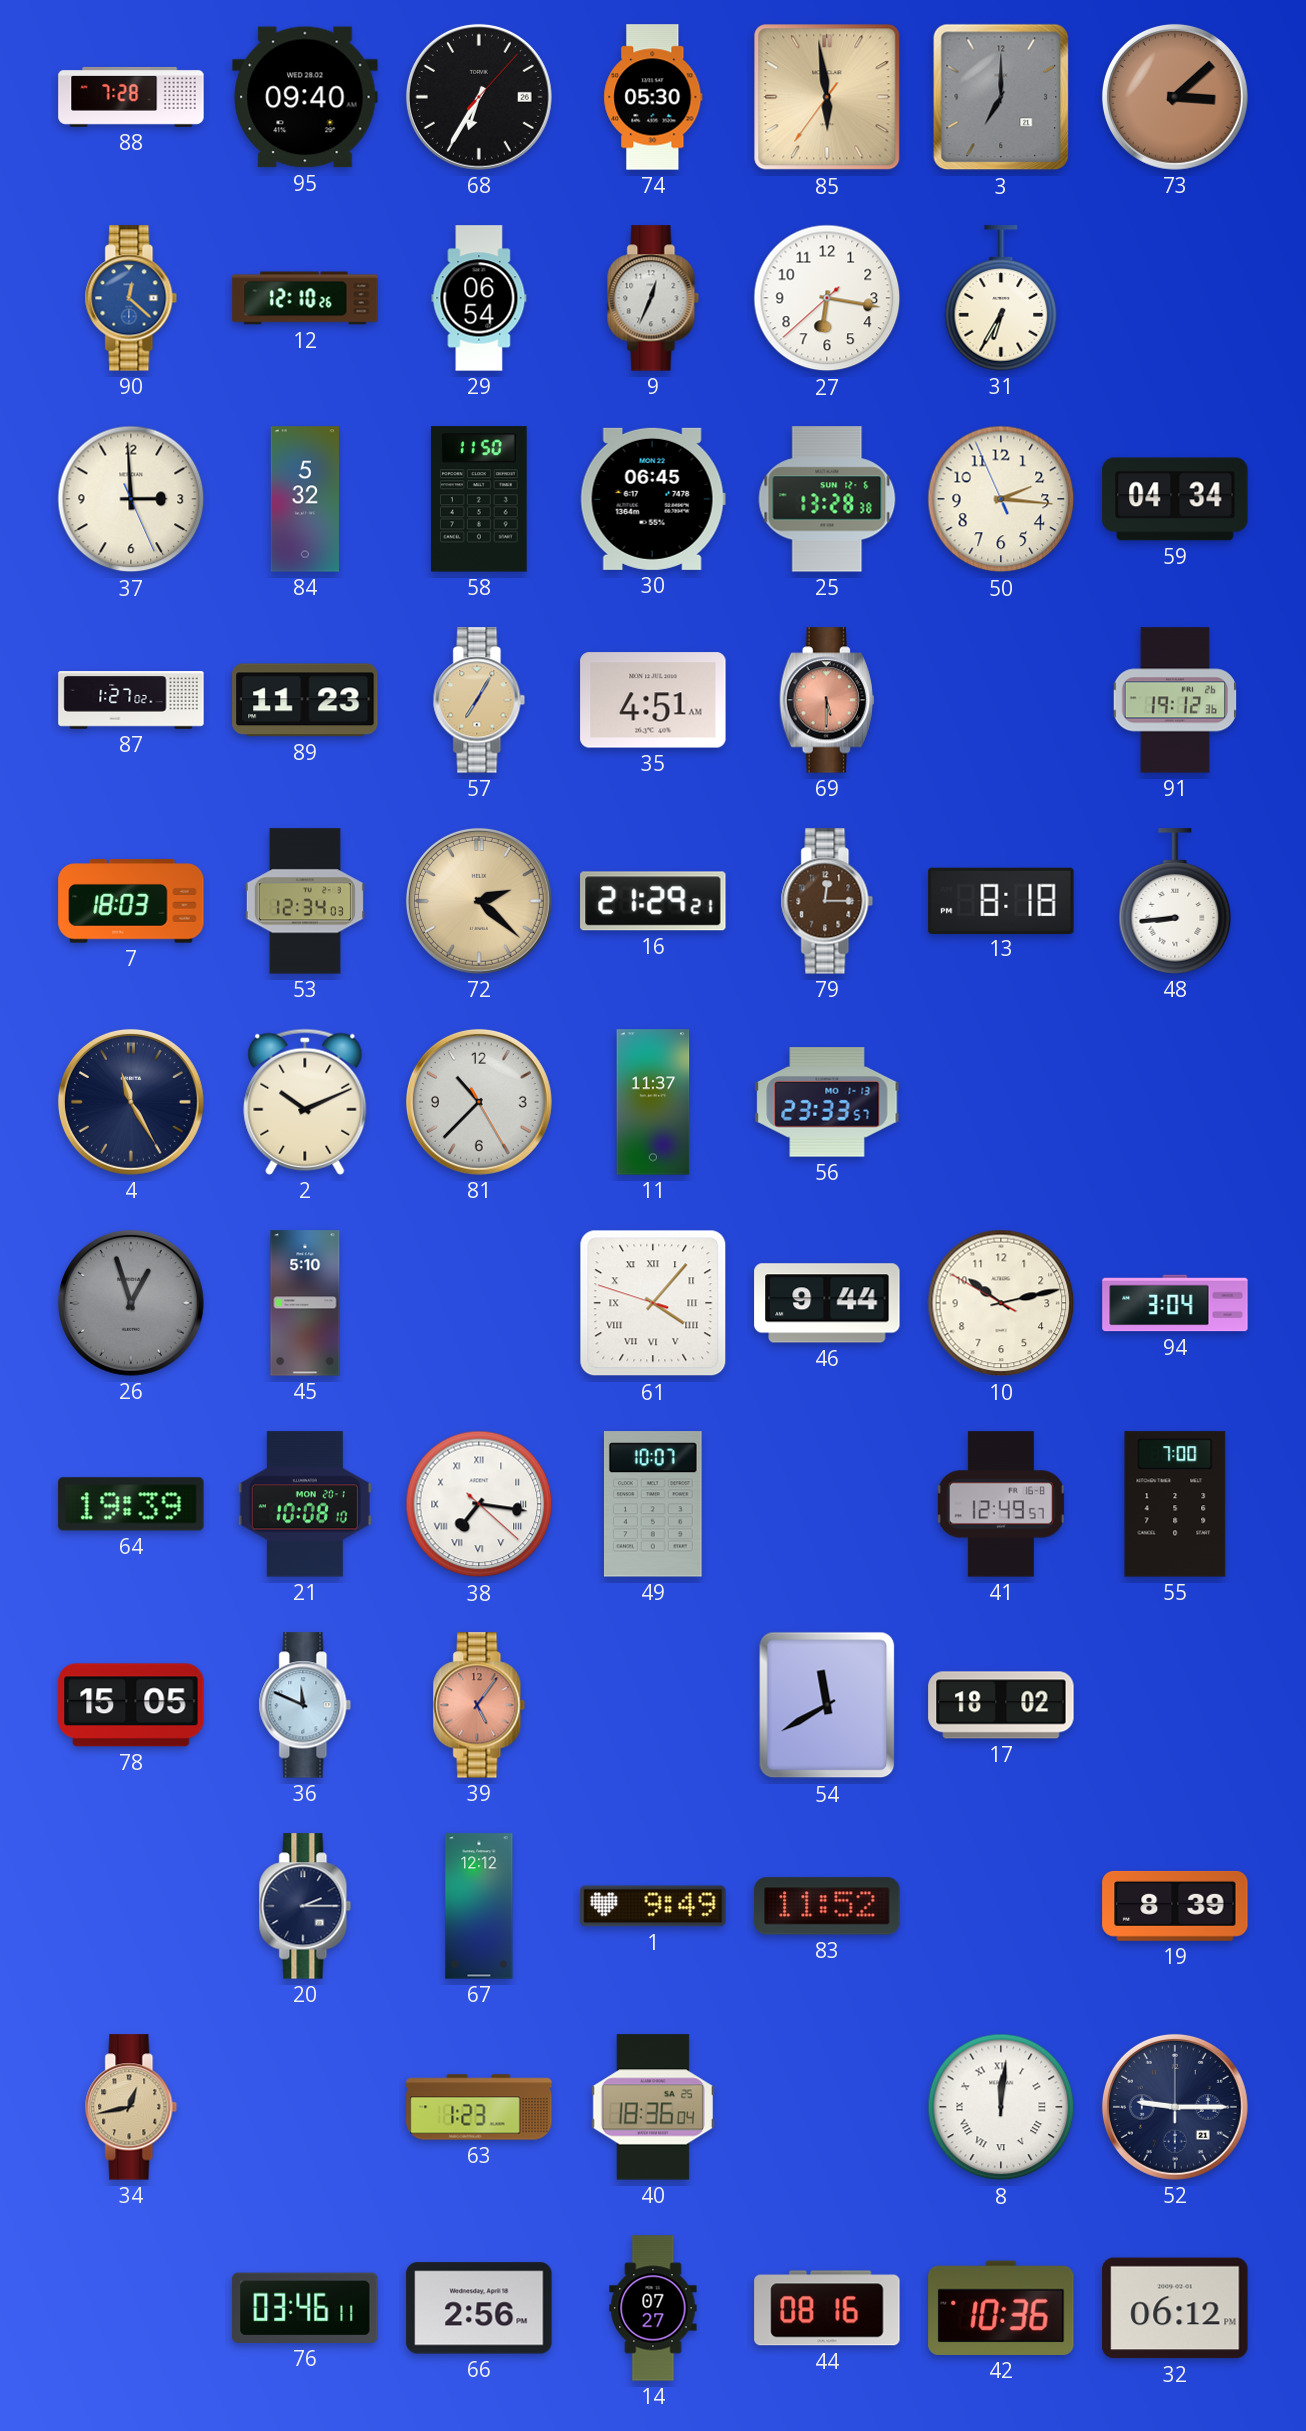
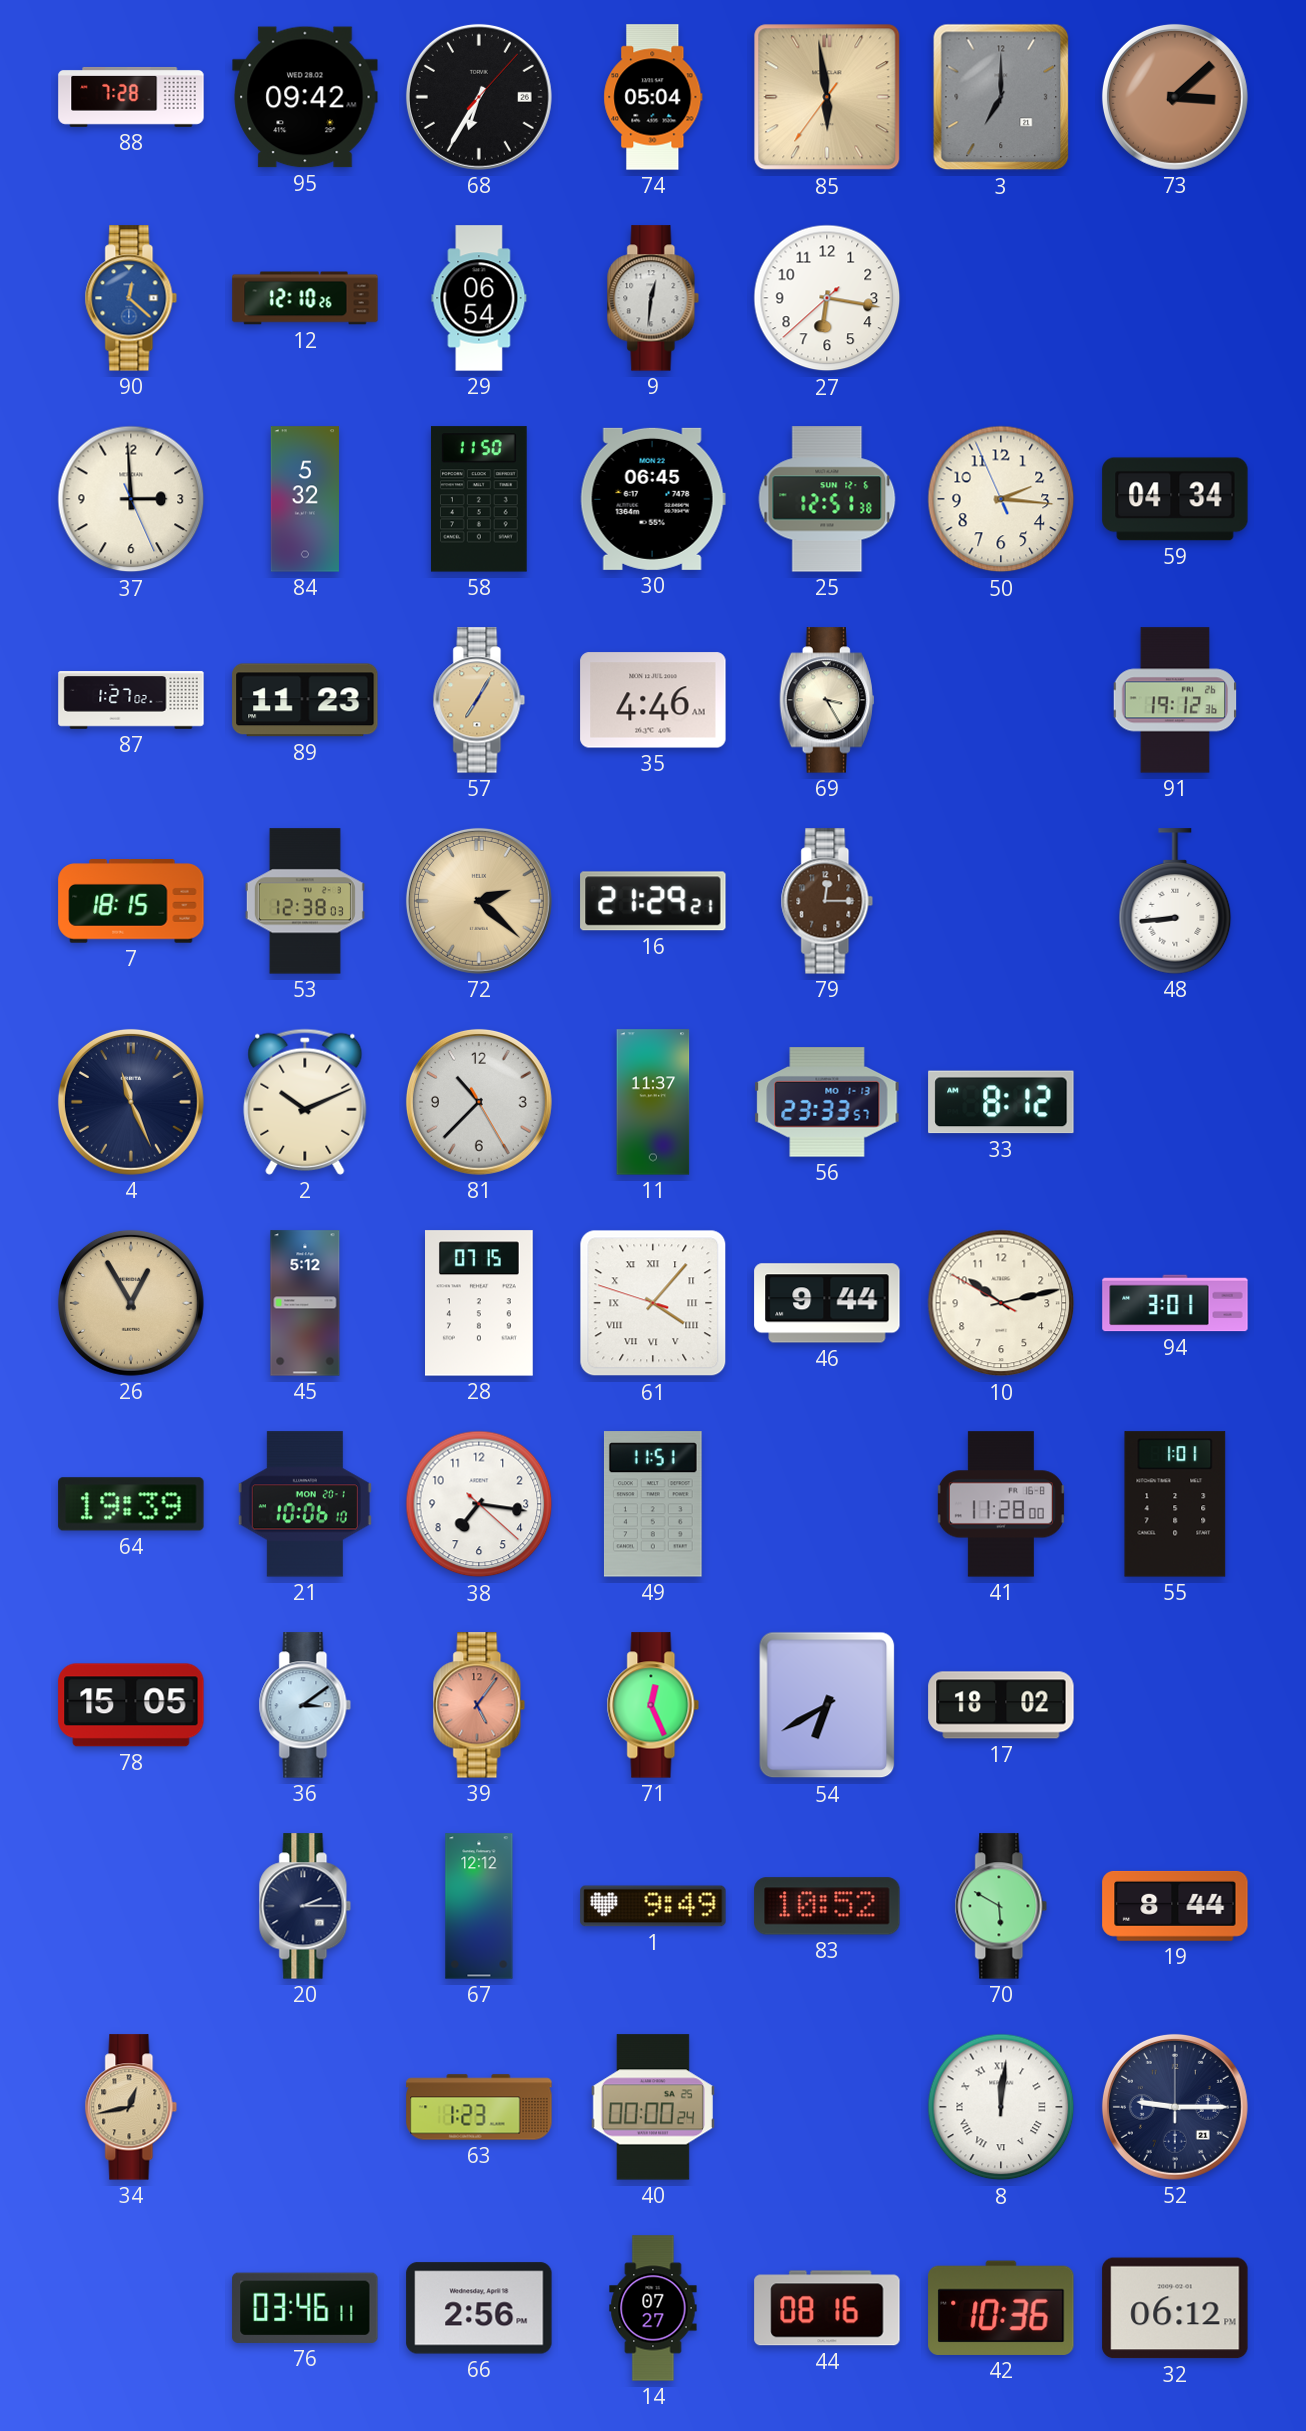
95: 09:40 -> 09:42 (305, 97)
74: 05:30 -> 05:04 (653, 97)
9: 12:34 -> 12:31 (653, 298)
31: 6:35 -> none (1001, 298)
25: 13:28 -> 12:51 (827, 499)
35: 4:51 -> 4:46 (653, 700)
69: 5:30 -> 3:25 (827, 700)
69 dial: salmon -> cream (827, 700)
7: 18:03 -> 18:15 (131, 901)
53: 12:34 -> 12:38 (305, 901)
13: 8:18 -> none (1001, 900)
4: 11:25 -> 11:26 (131, 1102)
33: none -> 8:12 (1001, 1102)
26: 12:57 -> 12:55 (131, 1303)
26 dial: grey -> champagne (131, 1303)
45: 5:10 -> 5:12 (305, 1303)
28: none -> 07:15 (480, 1303)
94: 3:04 -> 3:01 (1175, 1303)
21: 10:08 -> 10:06 (305, 1504)
38 numerals: Roman -> Arabic (479, 1504)
49: 10:07 -> 11:51 (653, 1504)
41: 12:49 -> 11:28 (1001, 1504)
55: 7:00 -> 1:01 (1175, 1504)
36: 11:49 -> 3:09 (305, 1705)
71: none -> 12:26 (653, 1705)
54: 11:40 -> 6:40 (827, 1705)
83: 11:52 -> 10:52 (827, 1906)
70: none -> 5:50 (1001, 1906)
19: 8:39 -> 8:44 (1175, 1906)
40: 18:36 -> 00:00 (653, 2107)
